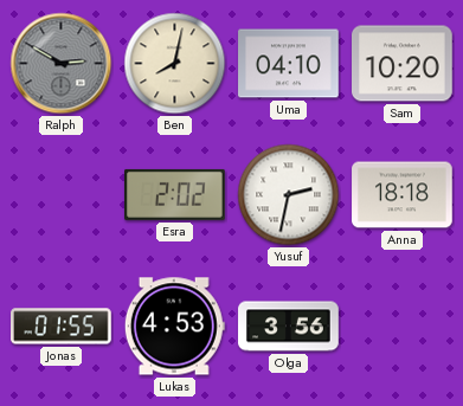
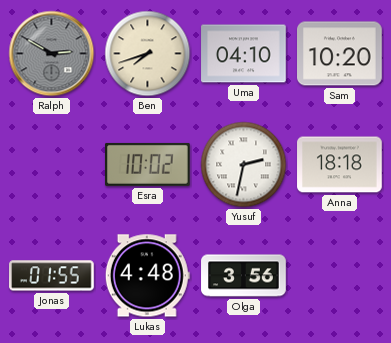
Ben: 8:02 -> 7:42 (148, 54)
Esra: 2:02 -> 10:02 (148, 164)
Lukas: 4:53 -> 4:48 (147, 276)
